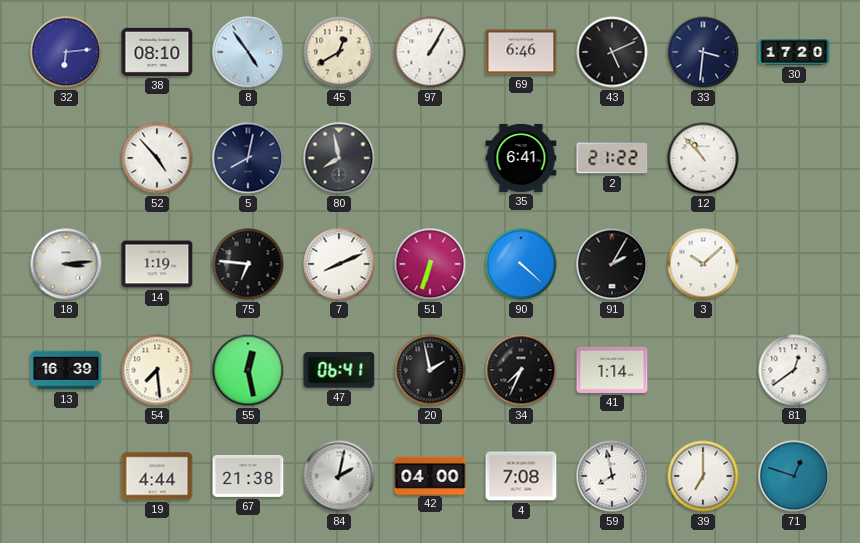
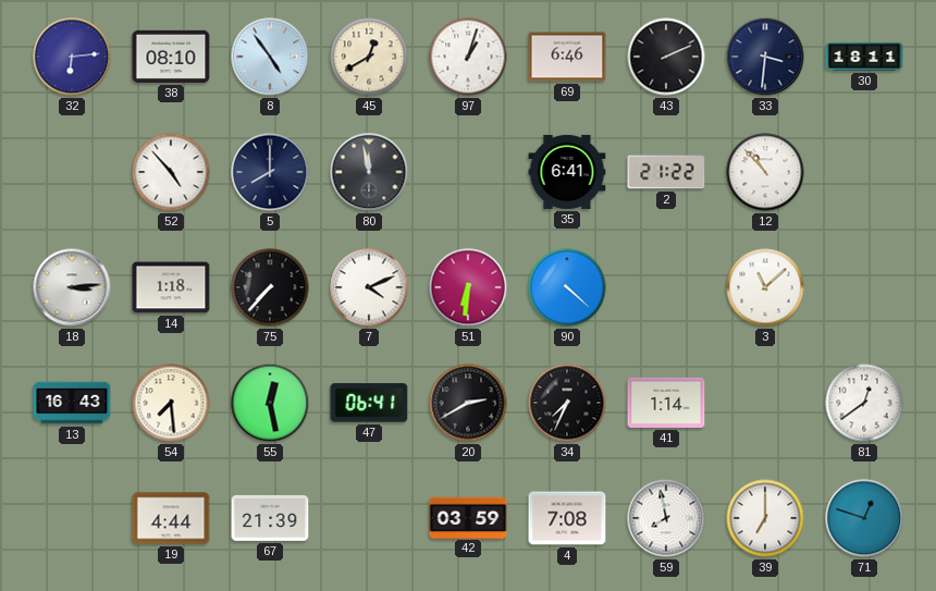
97: 1:05 -> 1:03 (468, 57)
43: 5:11 -> 2:11 (666, 57)
30: 17:20 -> 18:11 (864, 57)
5: 8:02 -> 8:00 (270, 172)
80: 7:58 -> 11:58 (369, 172)
14: 1:19 -> 1:18 (171, 287)
75: 6:46 -> 7:37 (270, 287)
7: 8:11 -> 4:11 (369, 287)
51: 6:33 -> 6:31 (468, 287)
91: 2:05 -> none (612, 264)
3: 10:08 -> 11:08 (765, 287)
13: 16:39 -> 16:43 (72, 403)
20: 1:58 -> 2:40 (468, 403)
67: 21:38 -> 21:39 (270, 518)
84: 2:02 -> none (339, 476)
42: 04:00 -> 03:59 (468, 517)
